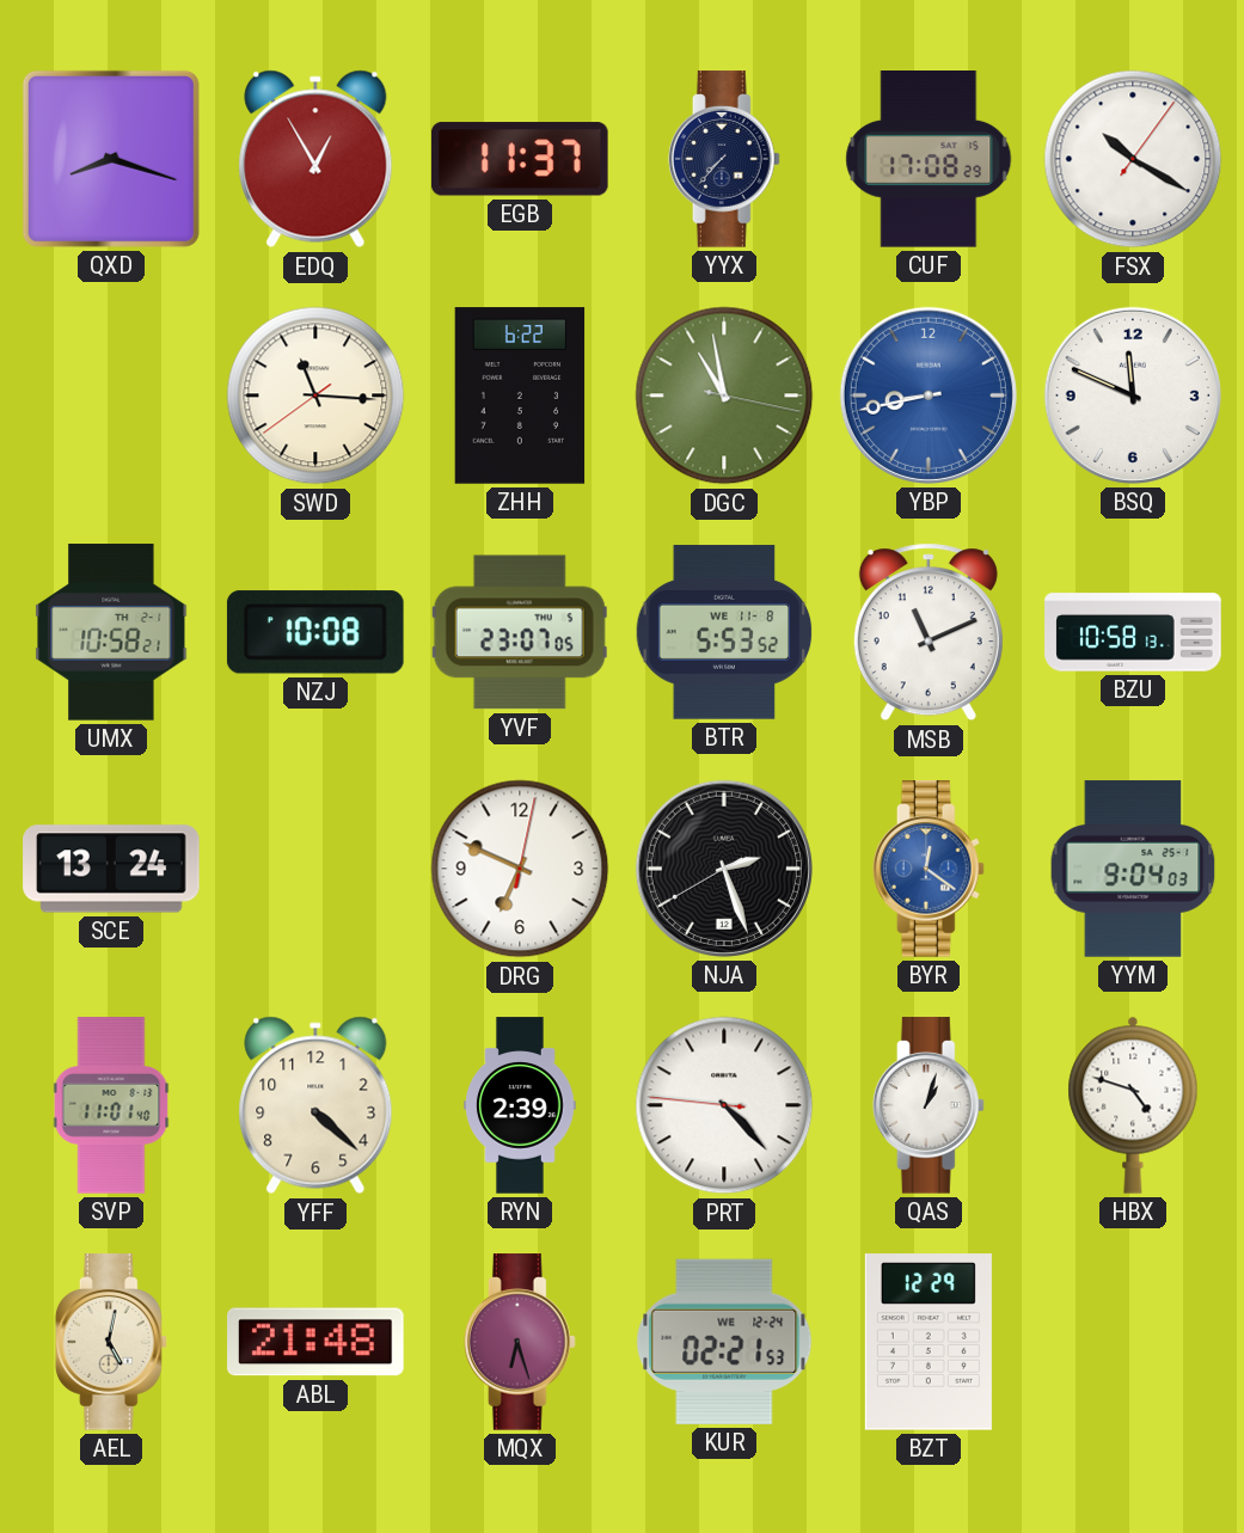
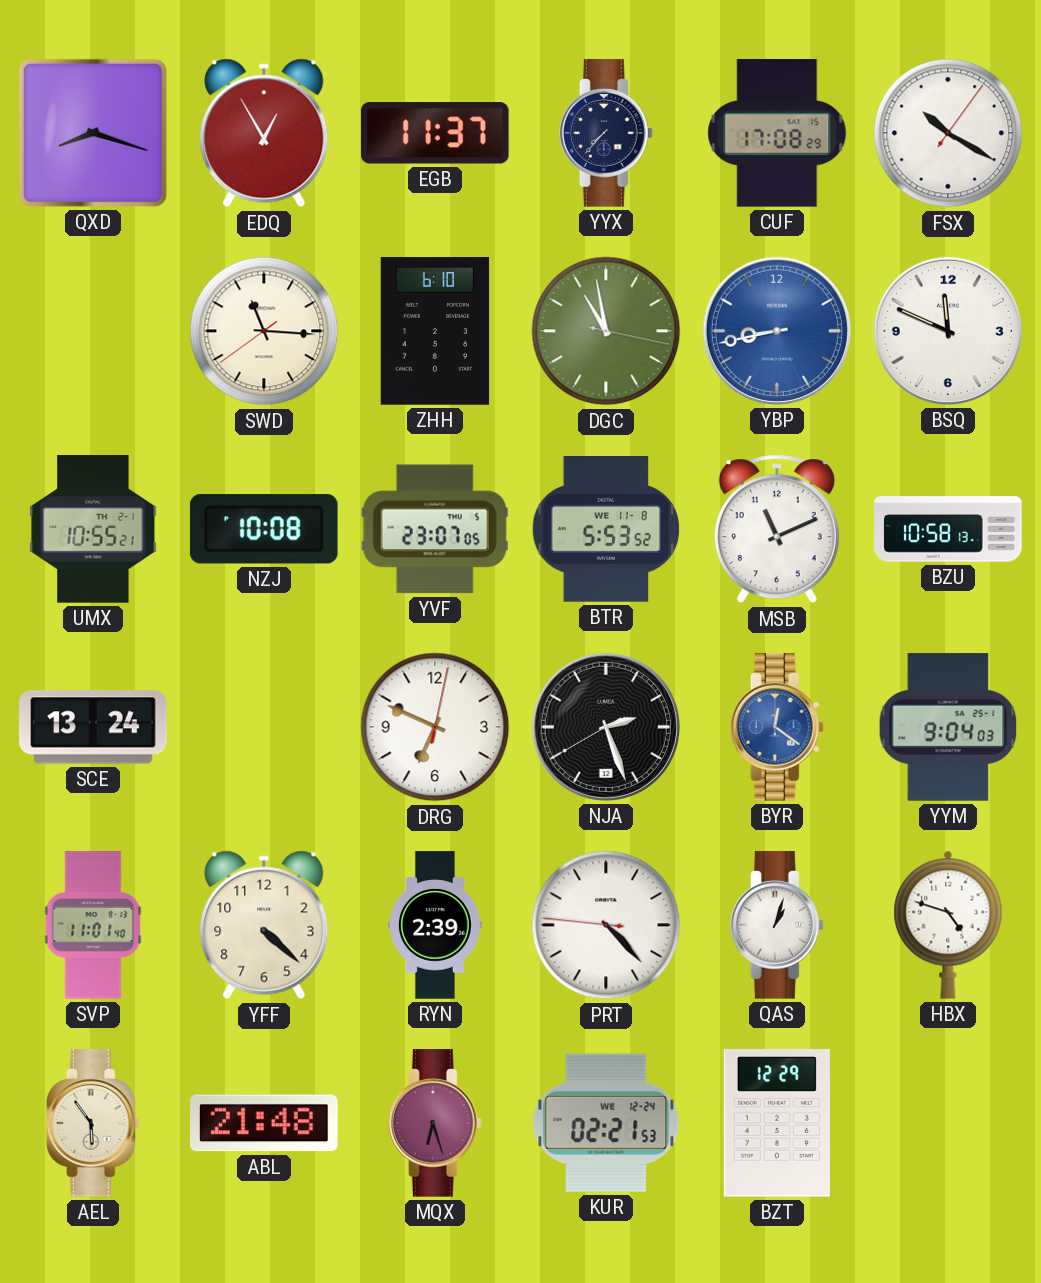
ZHH: 6:22 -> 6:10 (435, 331)
UMX: 10:58 -> 10:55 (93, 529)
AEL: 5:02 -> 5:54 (93, 1123)
